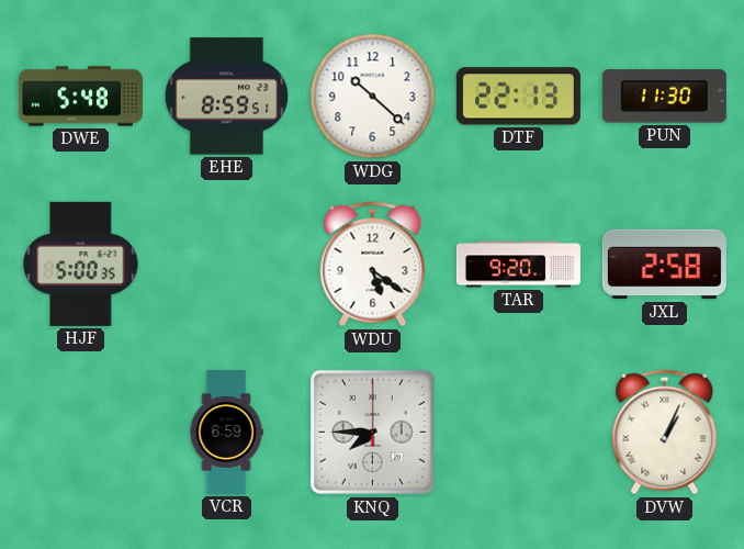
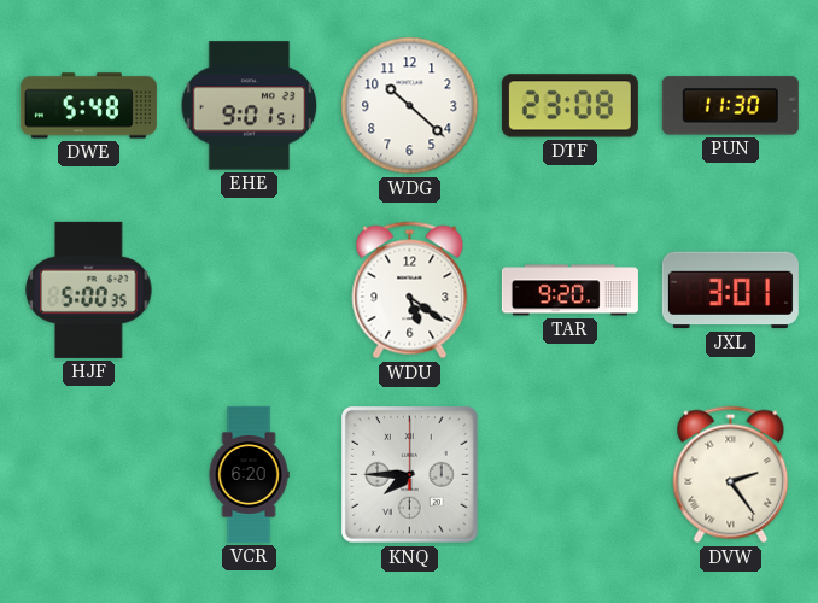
EHE: 8:59 -> 9:01 (250, 106)
DTF: 22:13 -> 23:08 (569, 106)
JXL: 2:58 -> 3:01 (730, 291)
VCR: 6:59 -> 6:20 (249, 474)
DVW: 1:04 -> 2:24 (731, 475)
